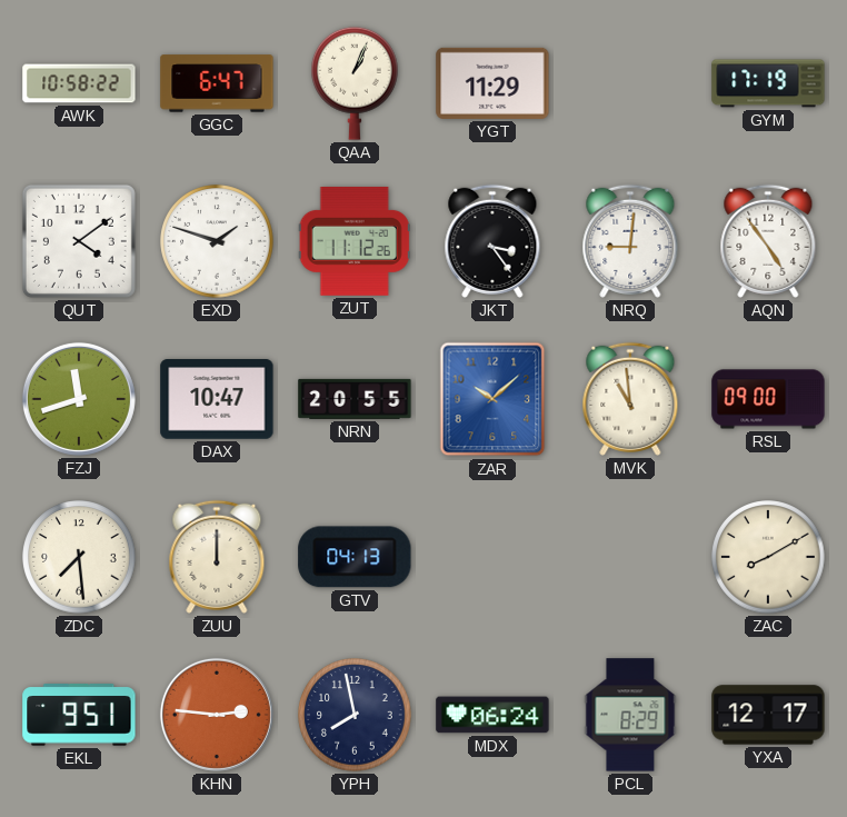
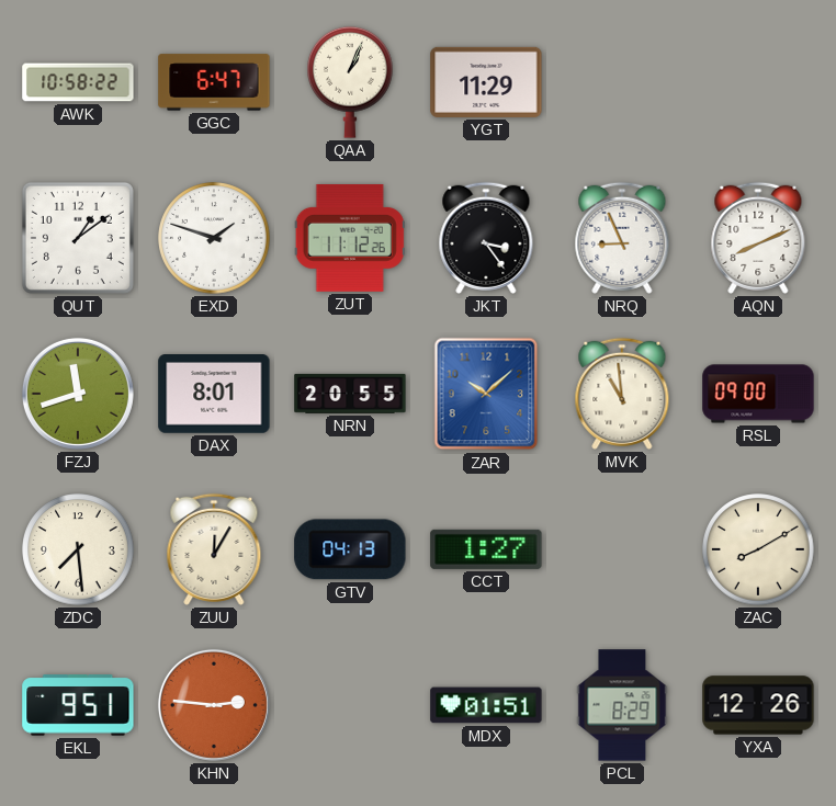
GYM: 17:19 -> none (768, 83)
QUT: 4:09 -> 1:09 (78, 238)
NRQ: 9:01 -> 8:56 (622, 238)
AQN: 4:54 -> 8:11 (758, 238)
DAX: 10:47 -> 8:01 (214, 394)
ZUU: 12:00 -> 12:05 (214, 549)
CCT: none -> 1:27 (486, 549)
YPH: 7:58 -> none (355, 715)
MDX: 06:24 -> 01:51 (486, 705)
YXA: 12:17 -> 12:26 (758, 705)
